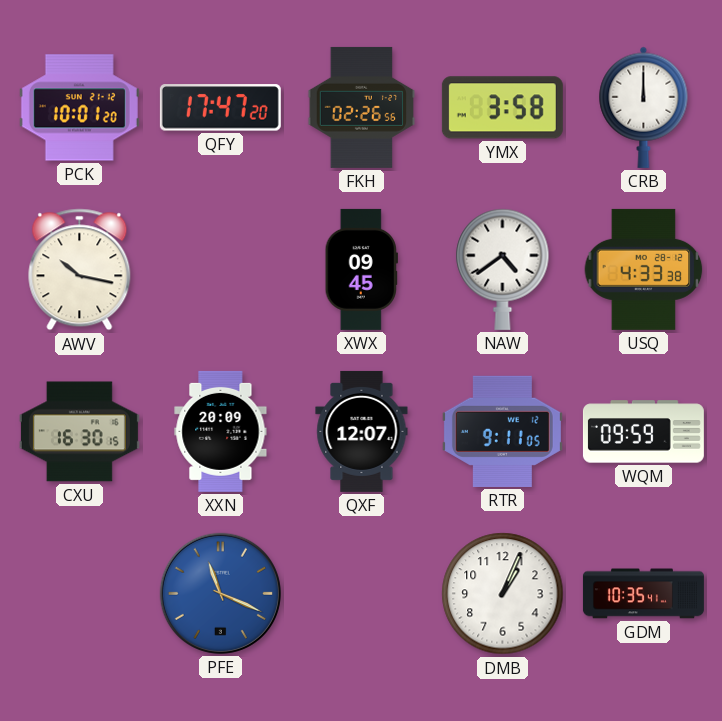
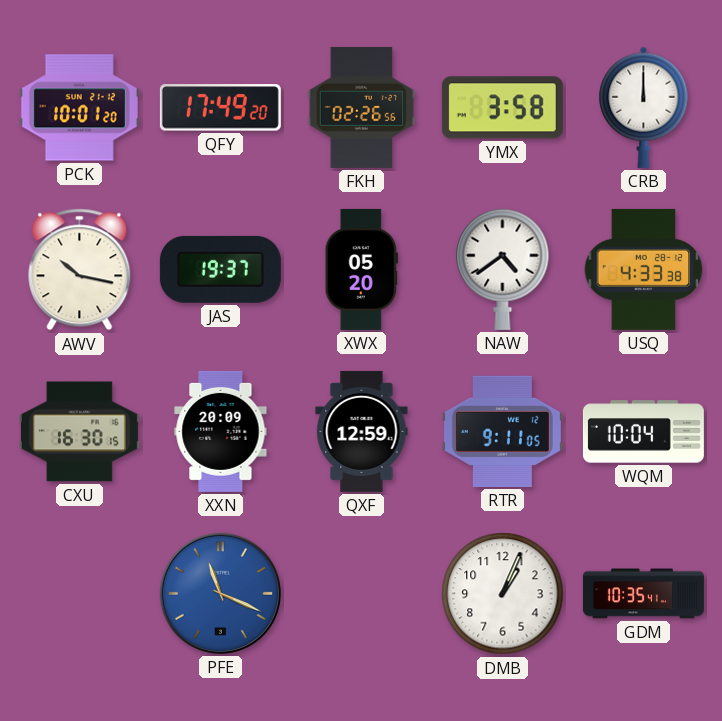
QFY: 17:47 -> 17:49 (220, 108)
JAS: none -> 19:37 (220, 269)
XWX: 09:45 -> 05:20 (361, 269)
QXF: 12:07 -> 12:59 (362, 431)
WQM: 09:59 -> 10:04 (643, 432)
